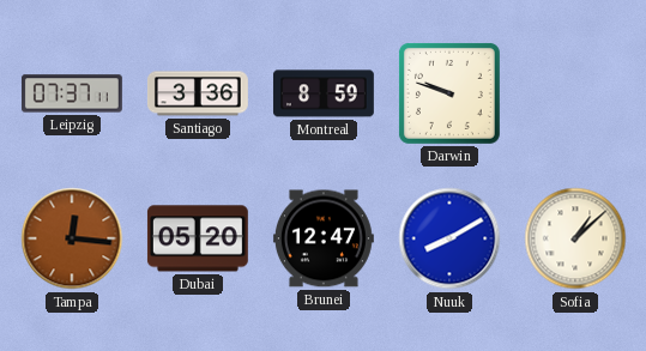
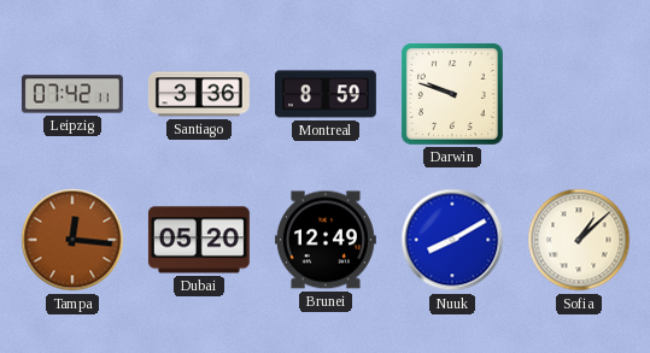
Leipzig: 07:37 -> 07:42 (72, 94)
Brunei: 12:47 -> 12:49 (326, 240)
